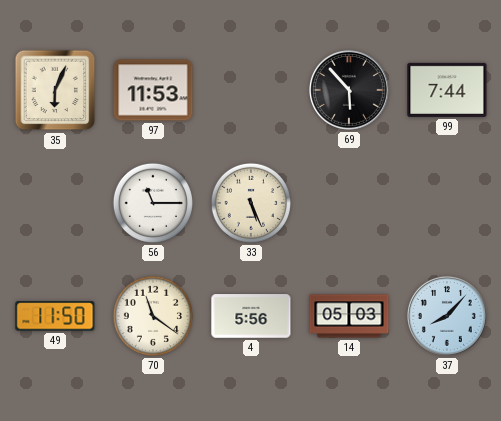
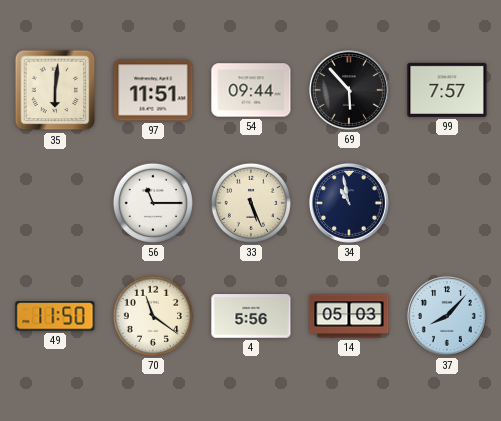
35: 6:04 -> 6:01 (55, 90)
97: 11:53 -> 11:51 (153, 90)
54: none -> 09:44 (251, 90)
99: 7:44 -> 7:57 (447, 90)
34: none -> 10:58 (349, 203)
